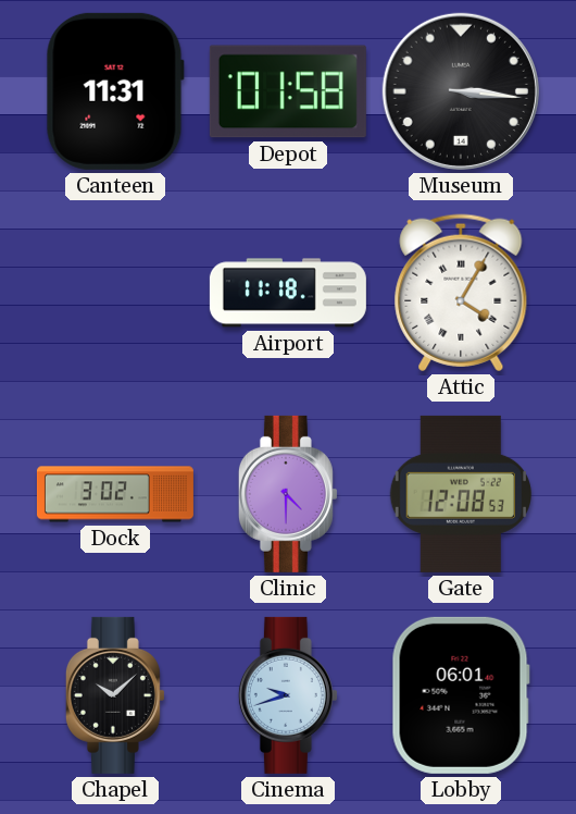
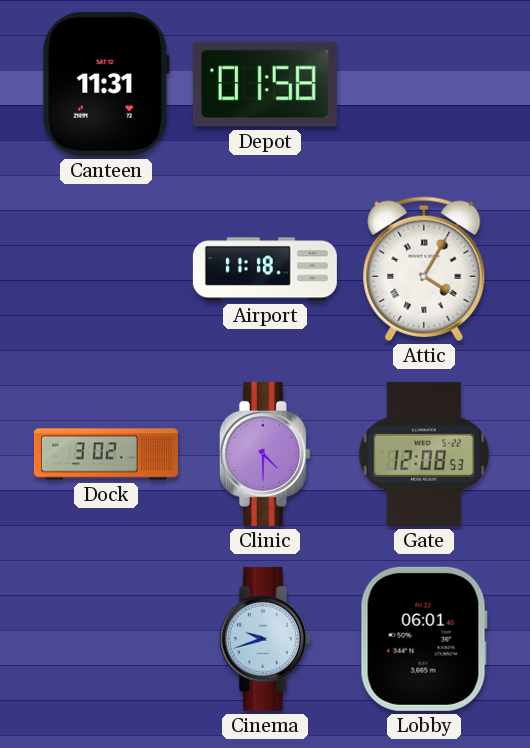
Museum: 3:16 -> none (461, 91)
Chapel: 10:08 -> none (115, 695)
